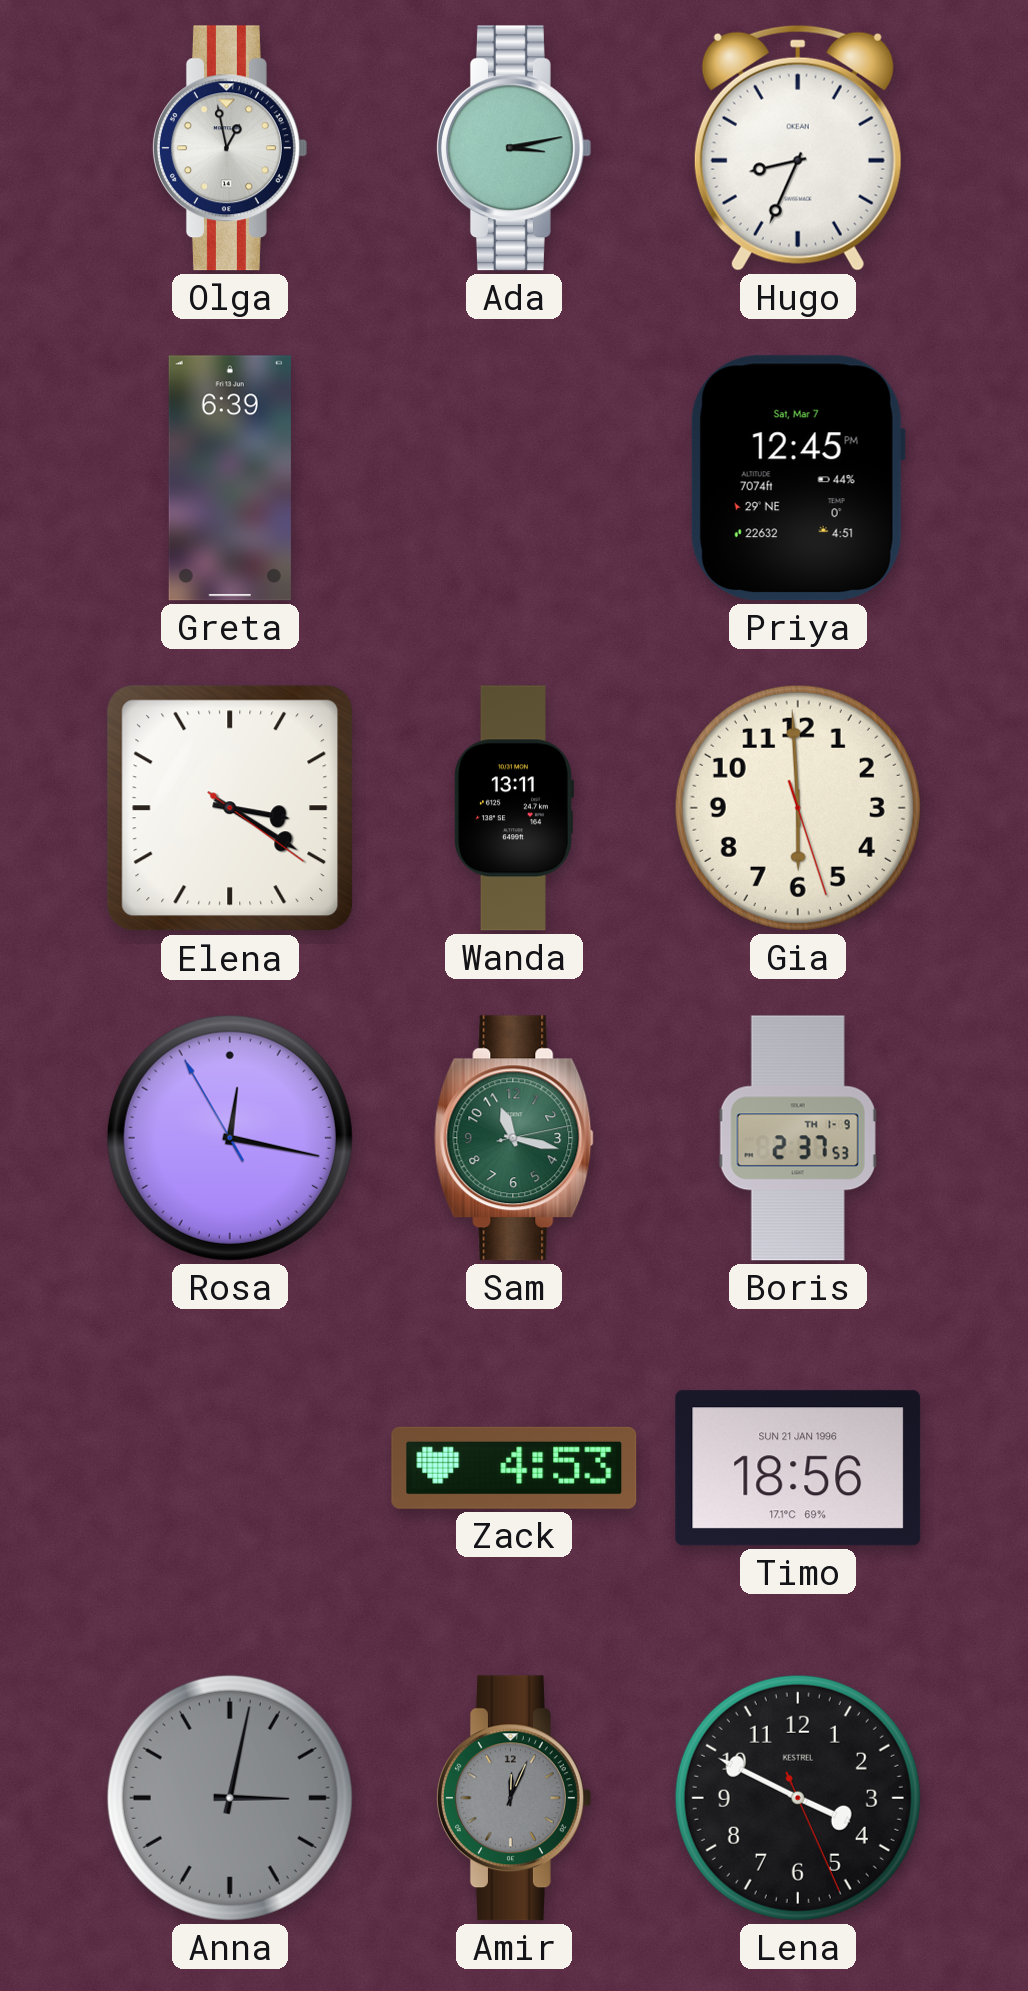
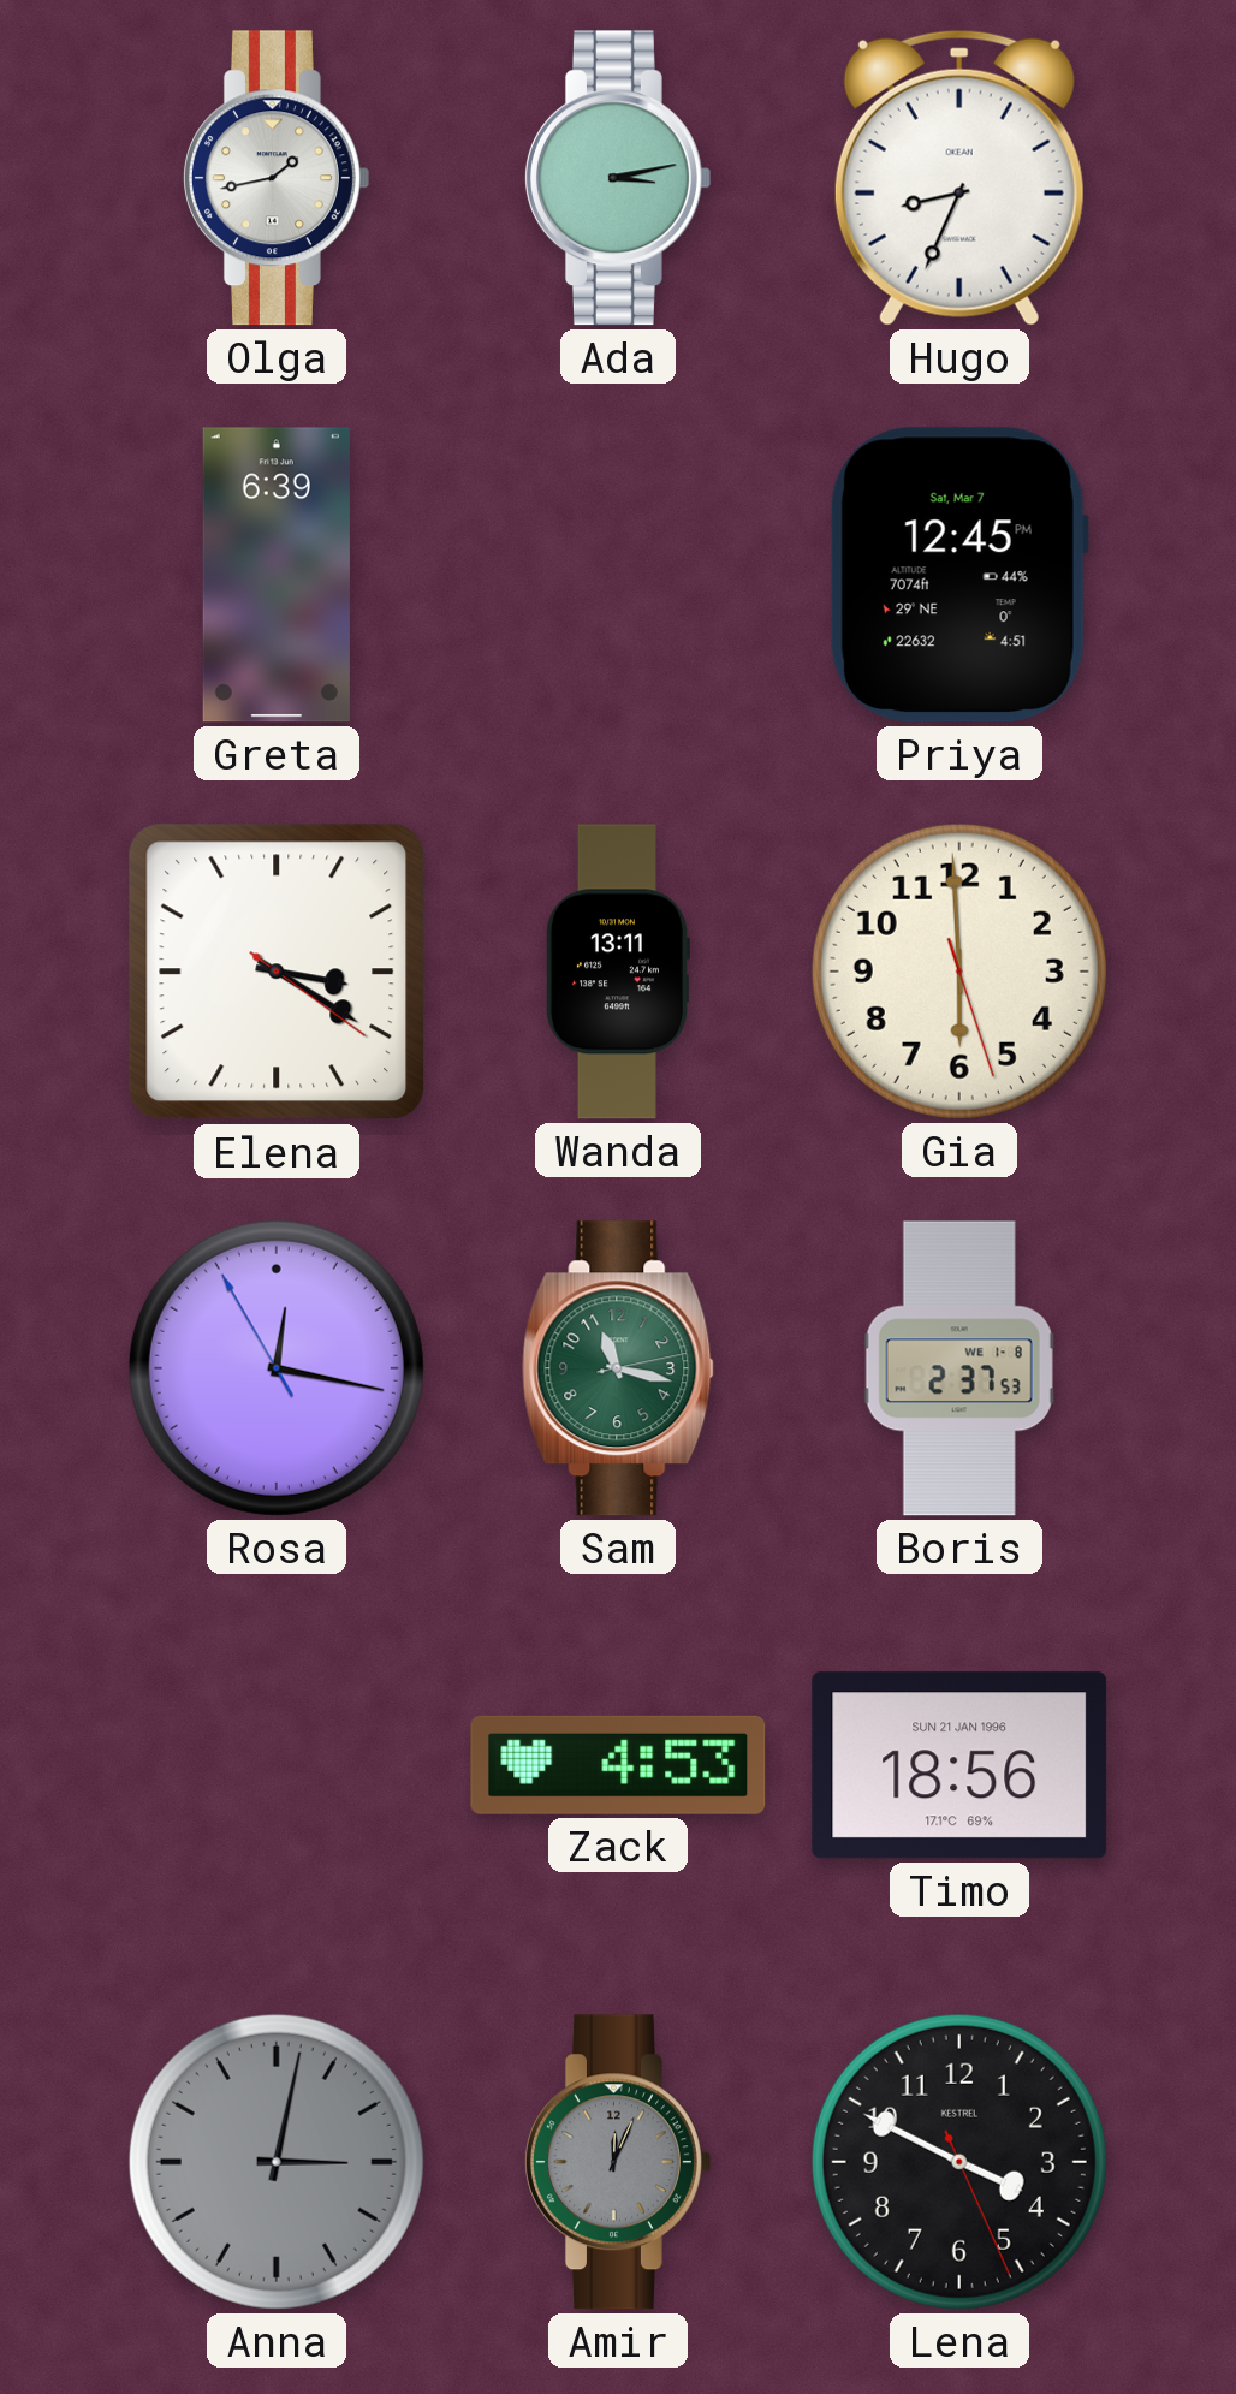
Olga: 12:58 -> 1:43 (275, 178)
Boris date: TH 1-9 -> WE 1-8 (959, 1368)
